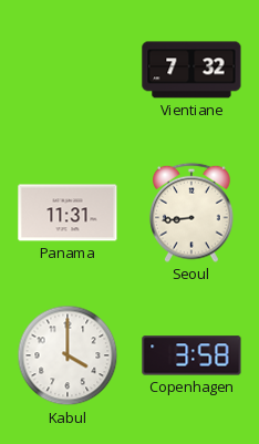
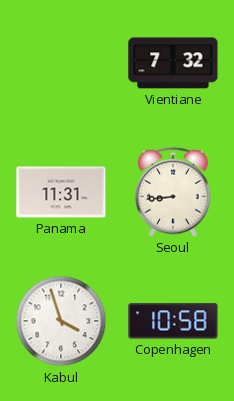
Kabul: 4:00 -> 3:57 (61, 321)
Copenhagen: 3:58 -> 10:58 (173, 321)
